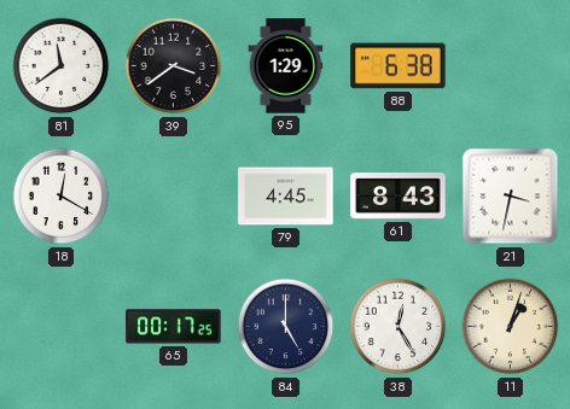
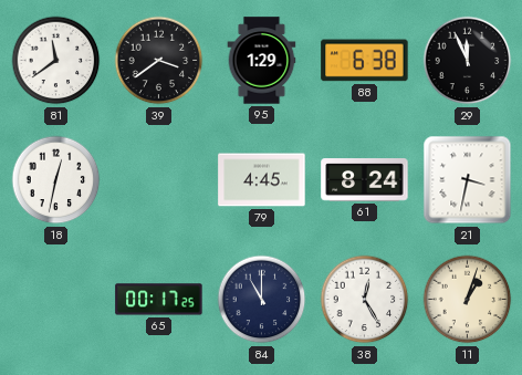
29: none -> 11:56 (468, 61)
18: 12:20 -> 12:32 (56, 180)
61: 8:43 -> 8:24 (365, 180)
84: 5:00 -> 11:00 (262, 300)
